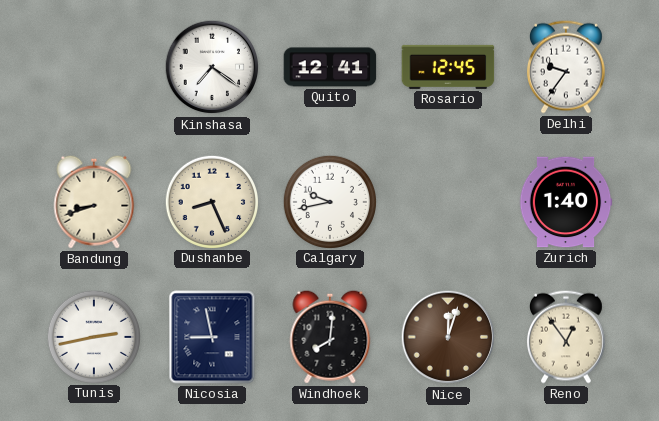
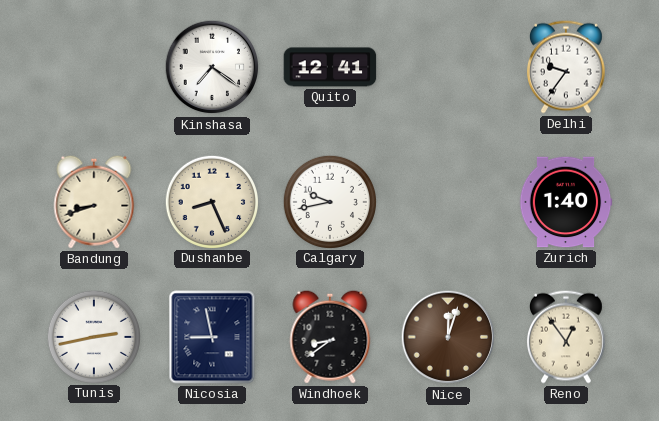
Rosario: 12:45 -> none (448, 67)
Windhoek: 8:01 -> 8:39 (330, 337)
